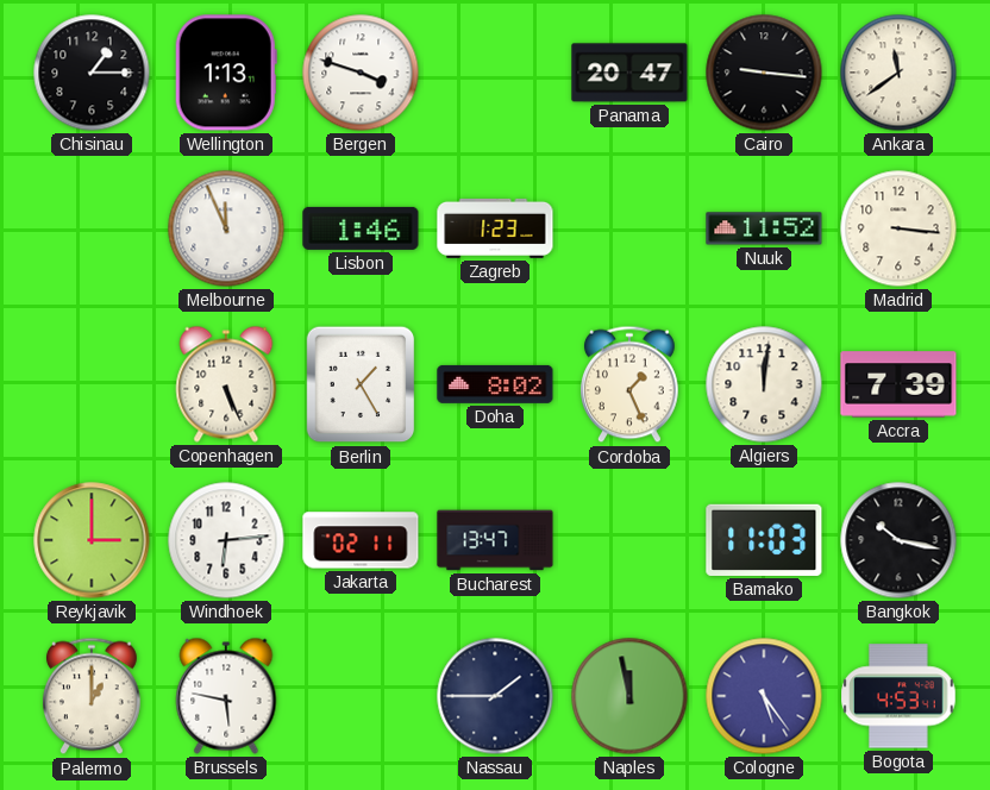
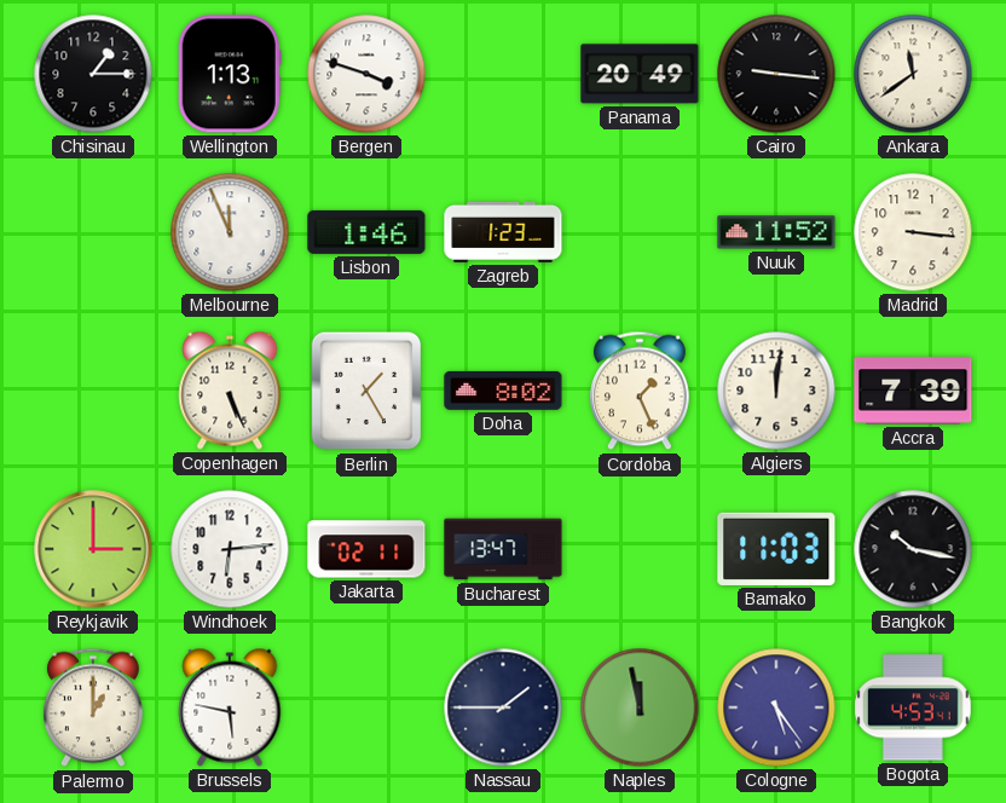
Panama: 20:47 -> 20:49 (640, 74)
